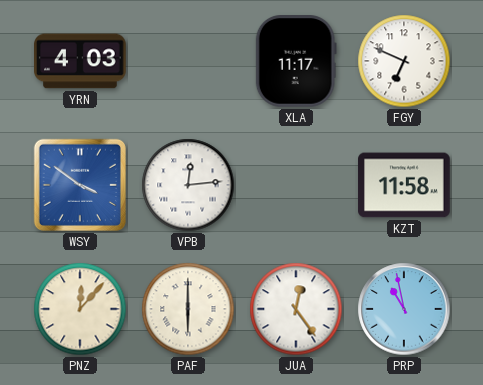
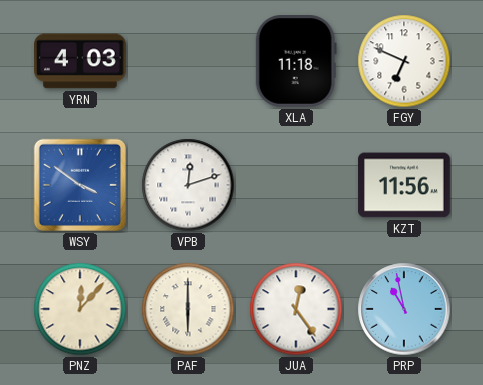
XLA: 11:17 -> 11:18 (296, 62)
VPB: 12:14 -> 12:12 (188, 185)
KZT: 11:58 -> 11:56 (404, 185)
